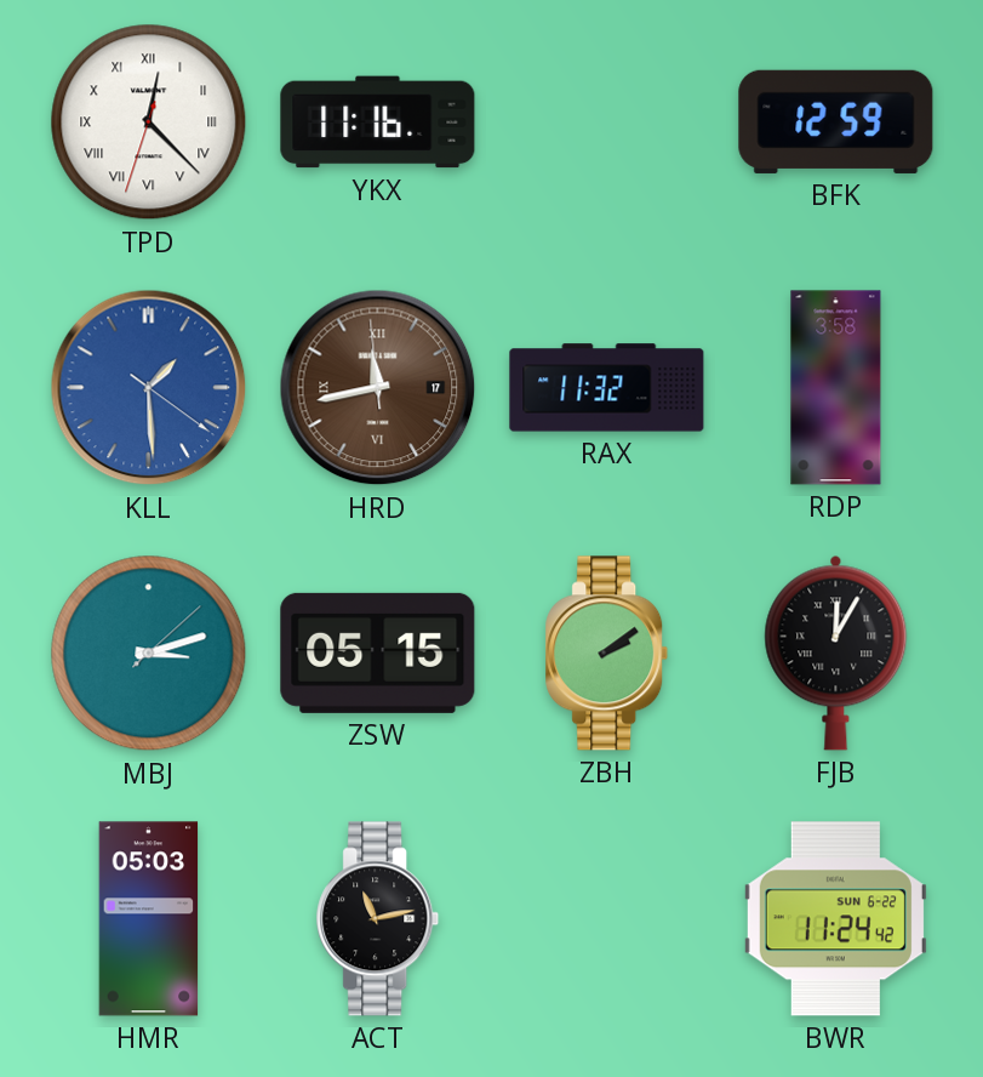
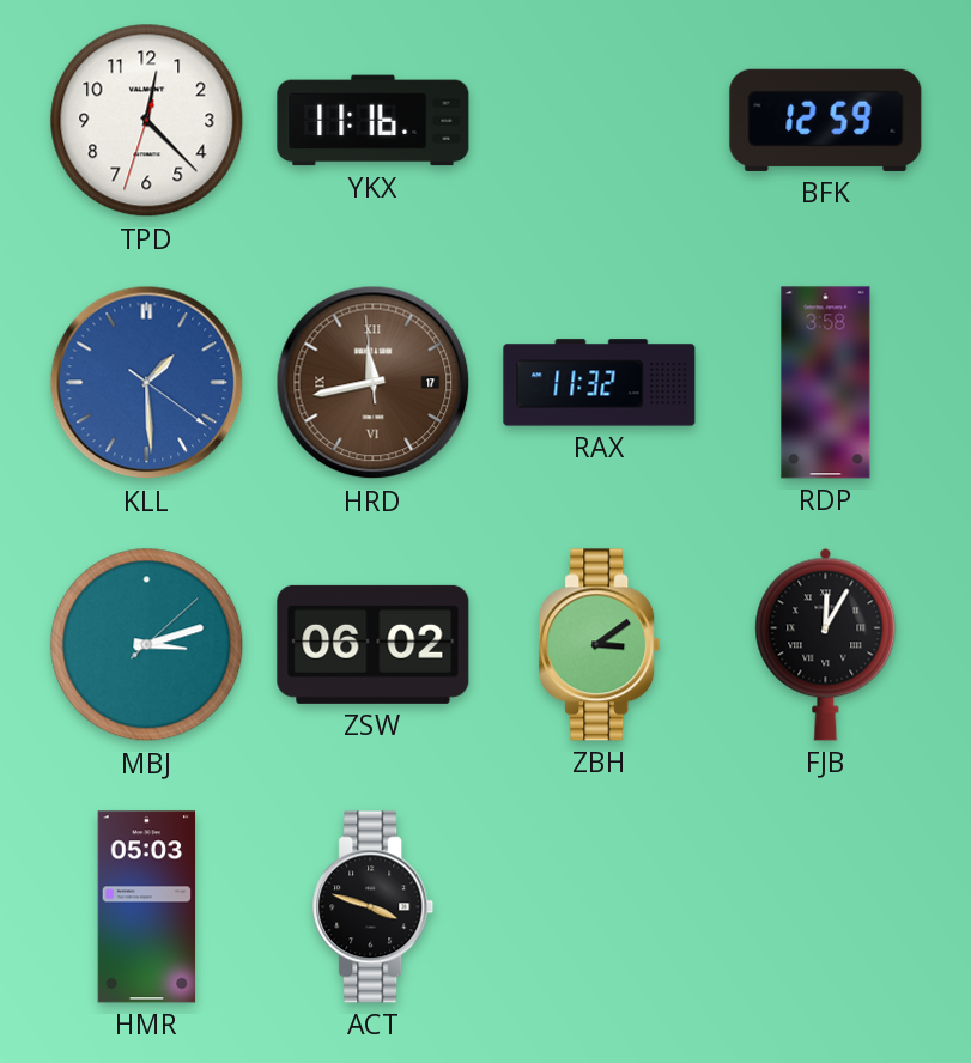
TPD numerals: Roman -> Arabic (147, 121)
ZSW: 05:15 -> 06:02 (374, 644)
ZBH: 2:09 -> 3:09 (600, 645)
ACT: 11:13 -> 3:48 (374, 907)
BWR: 11:24 -> none (835, 919)
